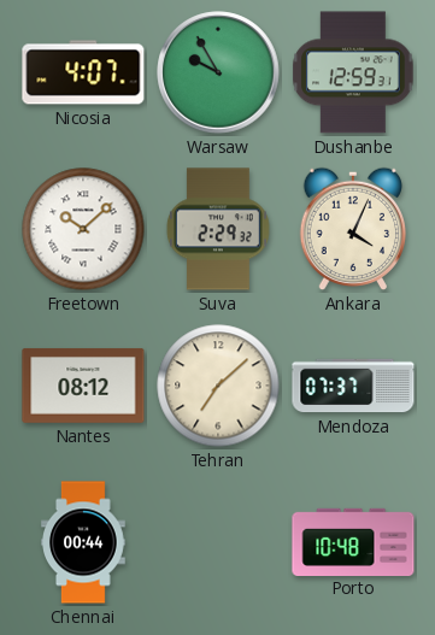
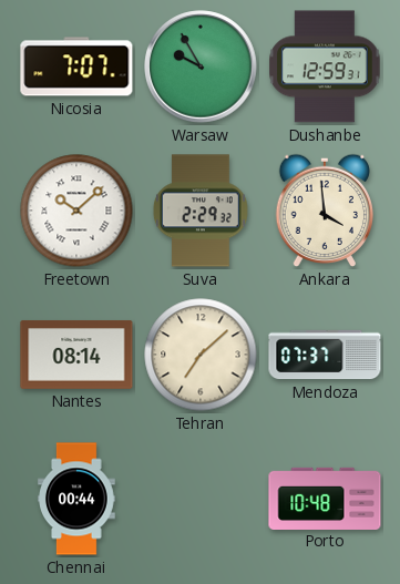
Nicosia: 4:07 -> 7:07 (76, 66)
Ankara: 4:04 -> 3:59 (324, 211)
Nantes: 08:12 -> 08:14 (76, 355)
